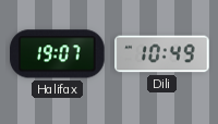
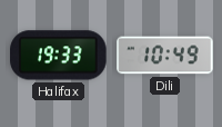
Halifax: 19:07 -> 19:33 (59, 56)
